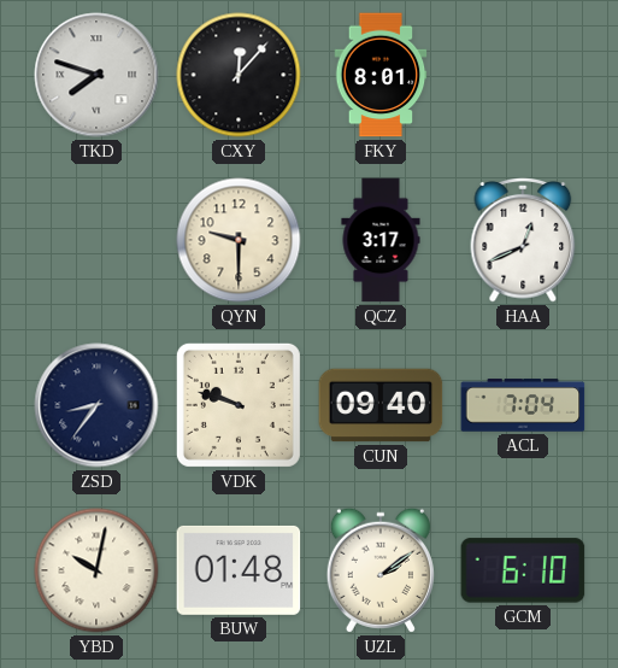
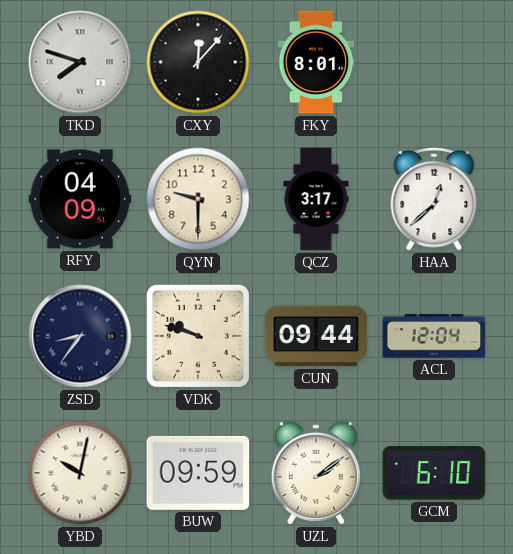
RFY: none -> 04:09 (80, 199)
HAA: 12:41 -> 12:38 (434, 200)
CUN: 09:40 -> 09:44 (316, 336)
ACL: 7:04 -> 12:04 (434, 336)
BUW: 01:48 -> 09:59 (198, 473)
